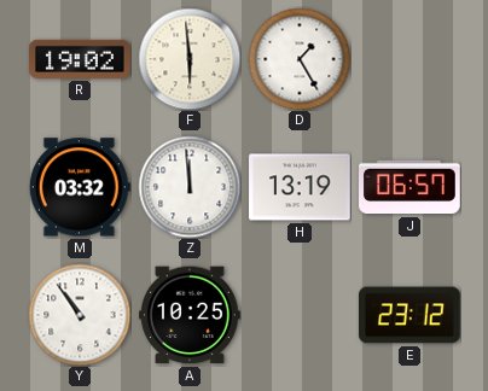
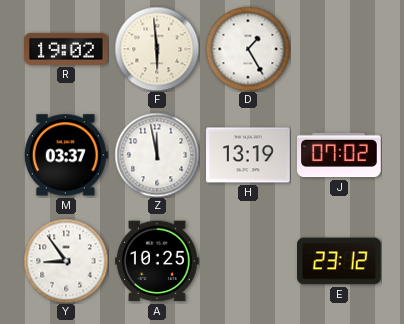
M: 03:32 -> 03:37 (66, 155)
Z: 11:59 -> 11:58 (157, 155)
J: 06:57 -> 07:02 (340, 155)
Y: 10:54 -> 8:54 (66, 261)
